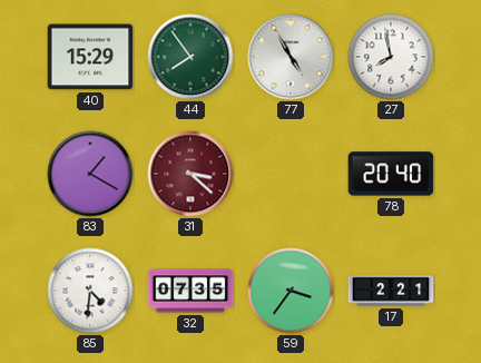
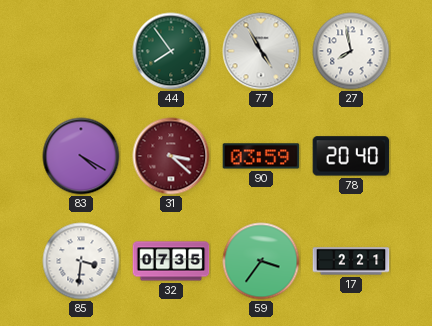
40: 15:29 -> none (90, 57)
83: 1:20 -> 4:20 (81, 156)
90: none -> 03:59 (261, 156)
85: 4:31 -> 3:31 (81, 261)
